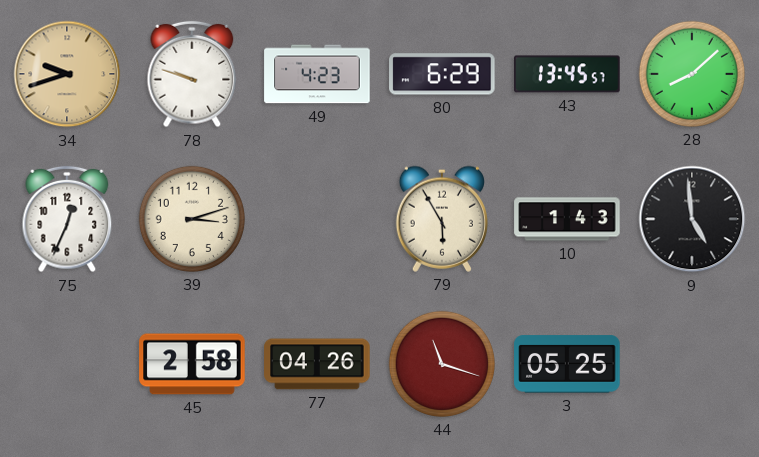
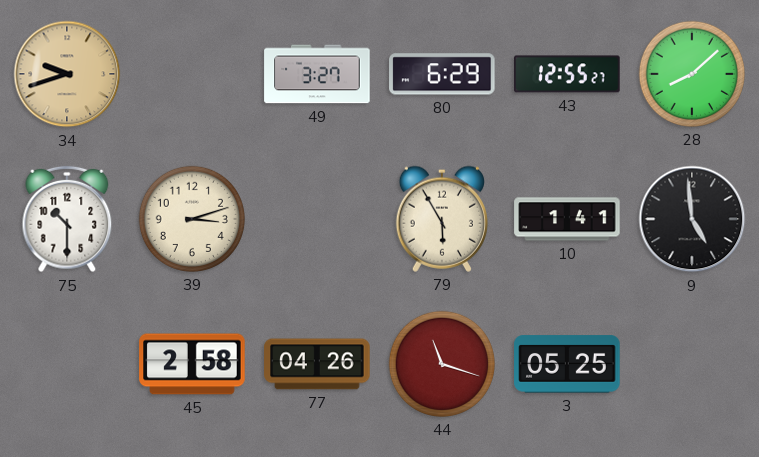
78: 9:48 -> none (192, 74)
49: 4:23 -> 3:27 (317, 74)
43: 13:45 -> 12:55 (567, 74)
75: 12:34 -> 10:30 (67, 219)
10: 1:43 -> 1:41 (567, 219)
